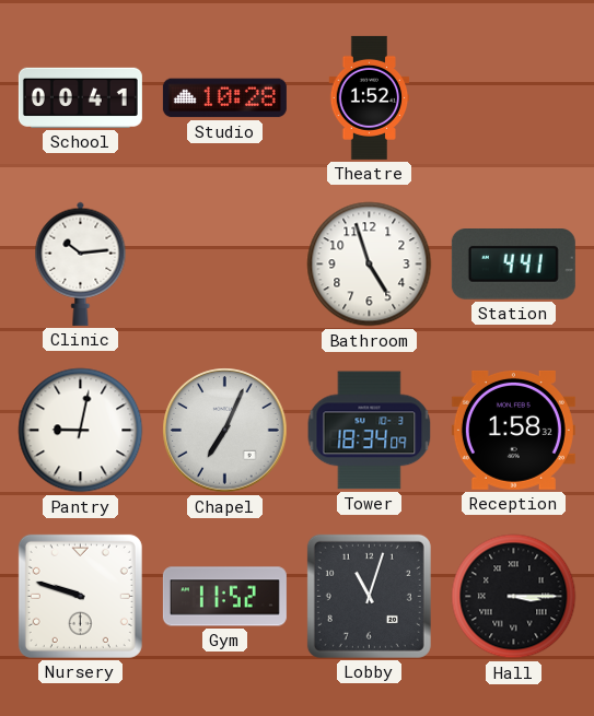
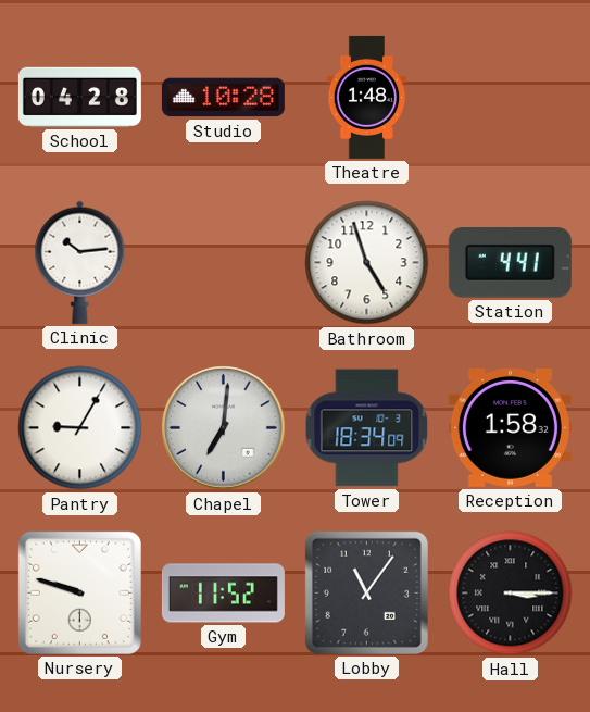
School: 00:41 -> 04:28 (79, 97)
Theatre: 1:52 -> 1:48 (367, 97)
Pantry: 9:02 -> 9:05 (80, 428)
Chapel: 7:04 -> 7:01 (224, 428)
Lobby: 11:03 -> 11:06 (366, 592)
